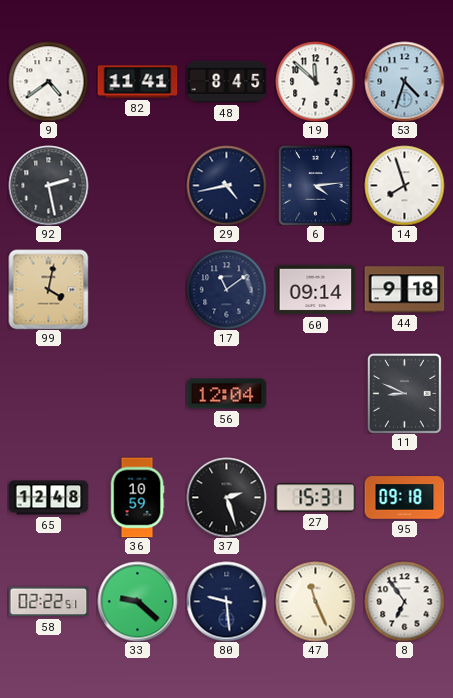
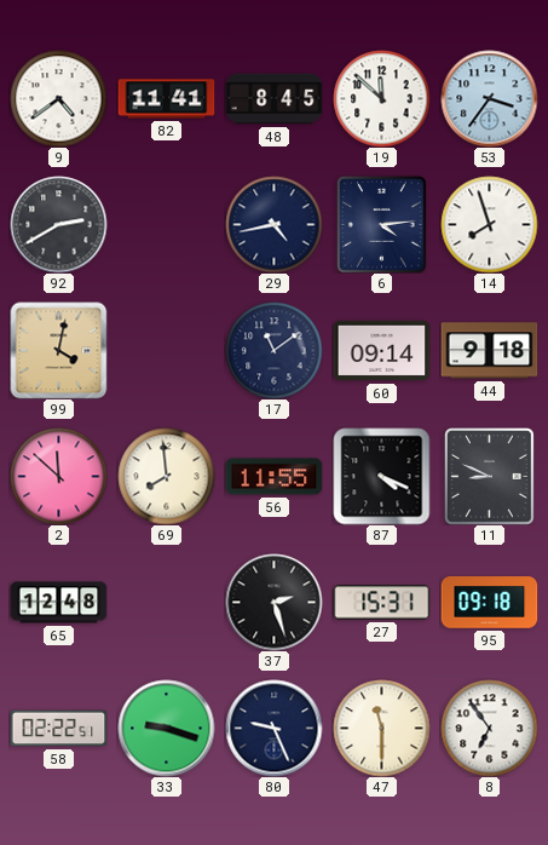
53: 4:33 -> 3:36 (489, 98)
92: 2:28 -> 2:40 (58, 224)
2: none -> 11:52 (58, 476)
69: none -> 7:59 (166, 476)
56: 12:04 -> 11:55 (273, 477)
87: none -> 4:19 (381, 476)
36: 10:59 -> none (137, 497)
33: 9:22 -> 9:18 (166, 728)
80: 9:29 -> 9:26 (273, 728)
47: 11:26 -> 11:30 (381, 728)
